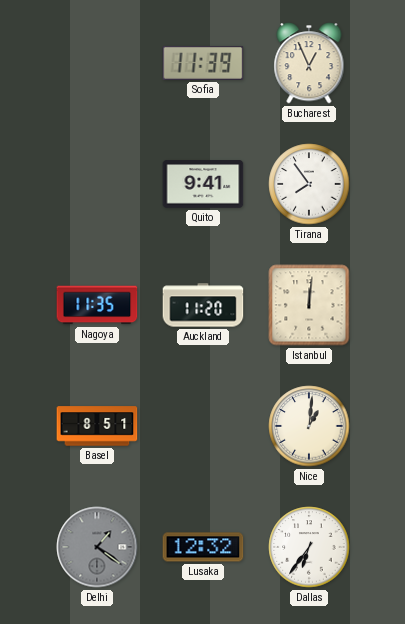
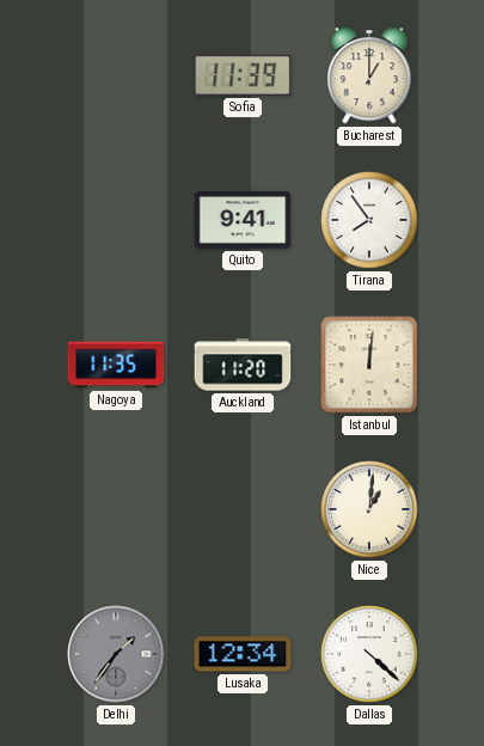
Bucharest: 12:56 -> 1:00 (369, 75)
Basel: 8:51 -> none (97, 426)
Delhi: 1:21 -> 1:36 (116, 654)
Lusaka: 12:32 -> 12:34 (243, 654)
Dallas: 6:36 -> 4:22 (369, 654)
